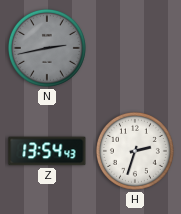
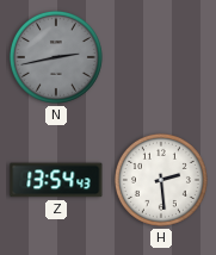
H: 2:33 -> 2:29 (161, 180)
